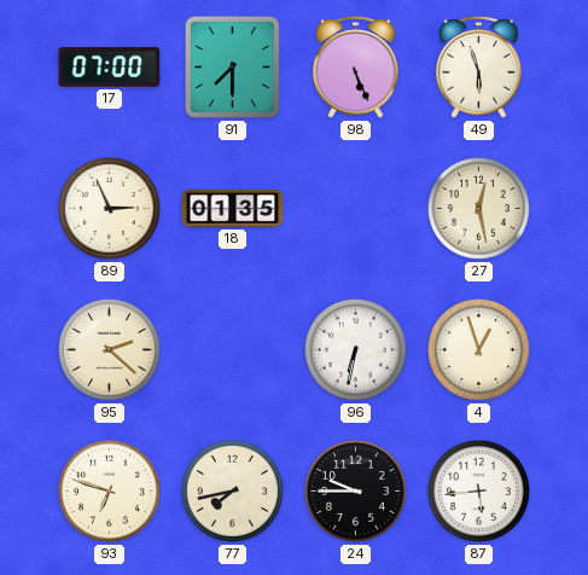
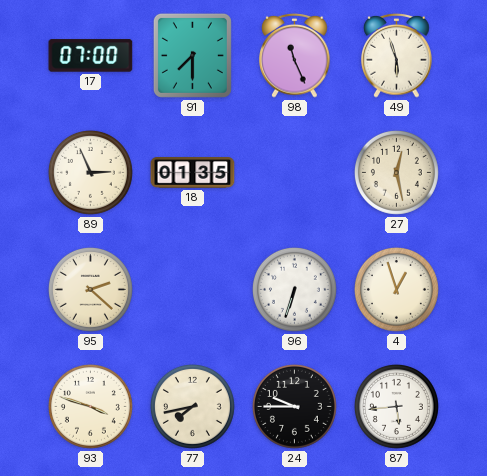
98: 5:26 -> 11:26 (295, 55)
96: 6:32 -> 6:33 (294, 289)
93: 6:48 -> 3:48 (90, 406)
